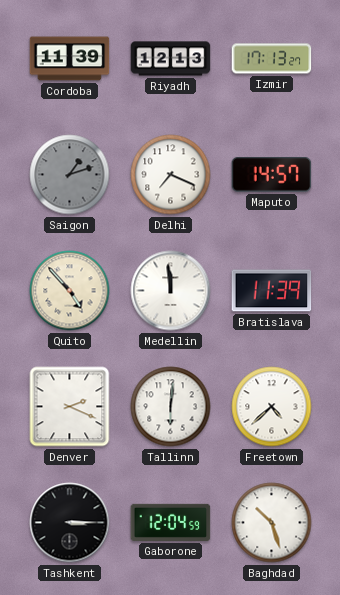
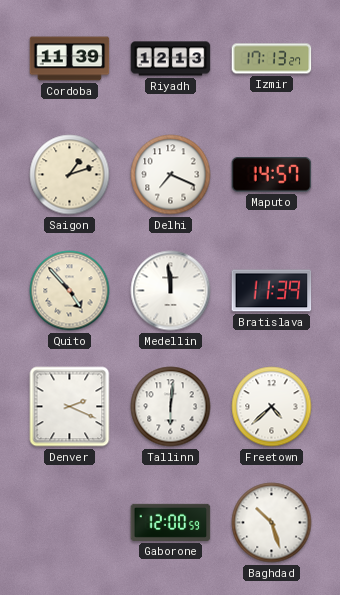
Saigon dial: grey -> cream (70, 175)
Tashkent: 3:15 -> none (70, 523)
Gaborone: 12:04 -> 12:00 (171, 522)
